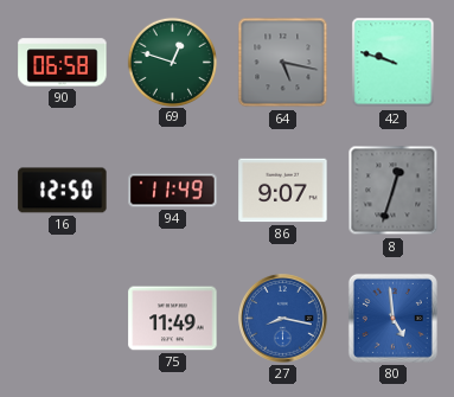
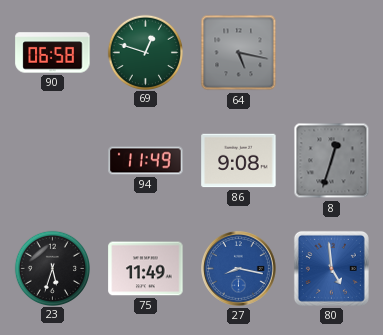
42: 9:48 -> none (394, 63)
16: 12:50 -> none (63, 191)
86: 9:07 -> 9:08 (239, 161)
23: none -> 5:33 (52, 268)
